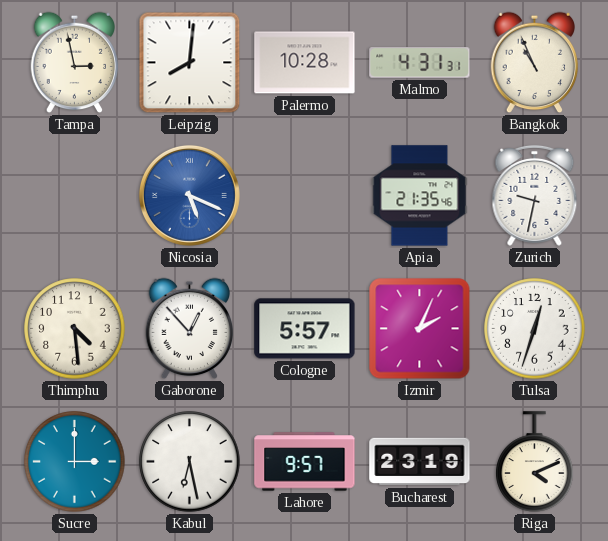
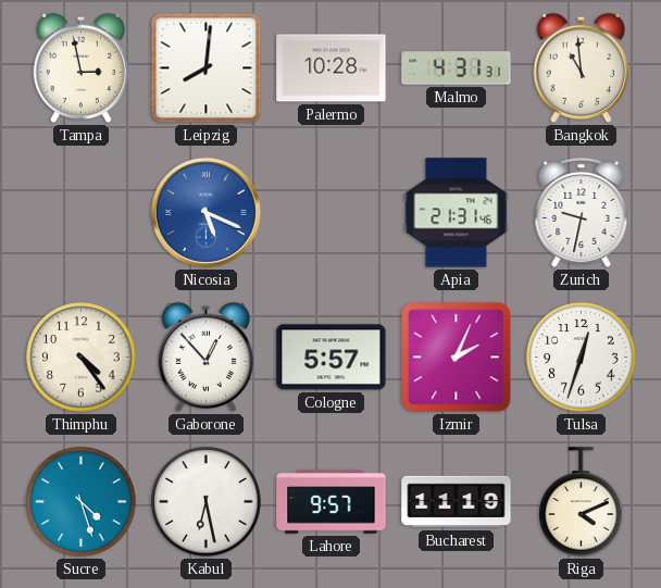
Bangkok: 10:56 -> 10:59 (582, 68)
Apia: 21:35 -> 21:31 (457, 213)
Thimphu: 4:29 -> 4:24 (82, 358)
Sucre: 3:00 -> 4:27 (82, 502)
Bucharest: 23:19 -> 11:19 (457, 502)
